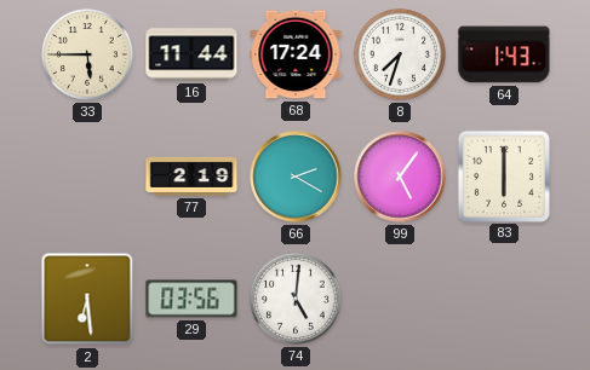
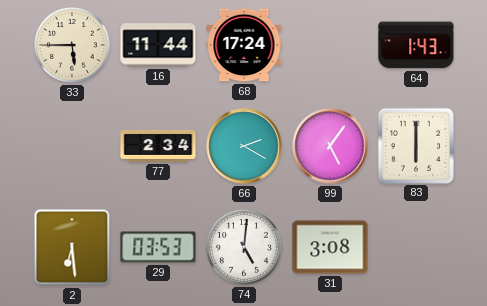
8: 7:33 -> none (401, 56)
77: 2:19 -> 2:34 (158, 146)
29: 03:56 -> 03:53 (158, 247)
31: none -> 3:08 (330, 247)
